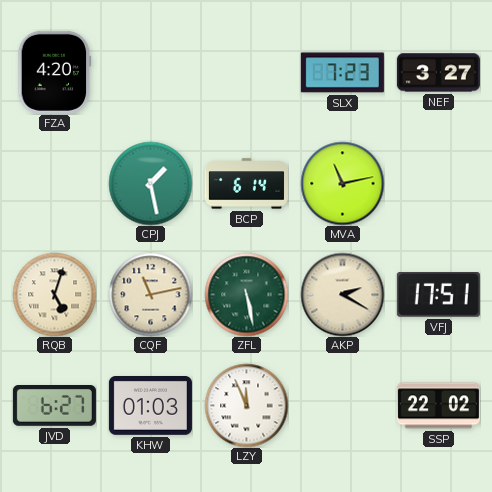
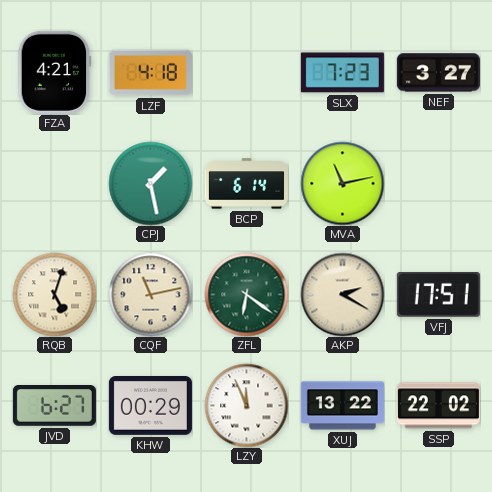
FZA: 4:20 -> 4:21 (55, 72)
LZF: none -> 4:18 (150, 73)
ZFL: 5:28 -> 6:21 (246, 294)
KHW: 01:03 -> 00:29 (150, 406)
XUJ: none -> 13:22 (342, 406)
